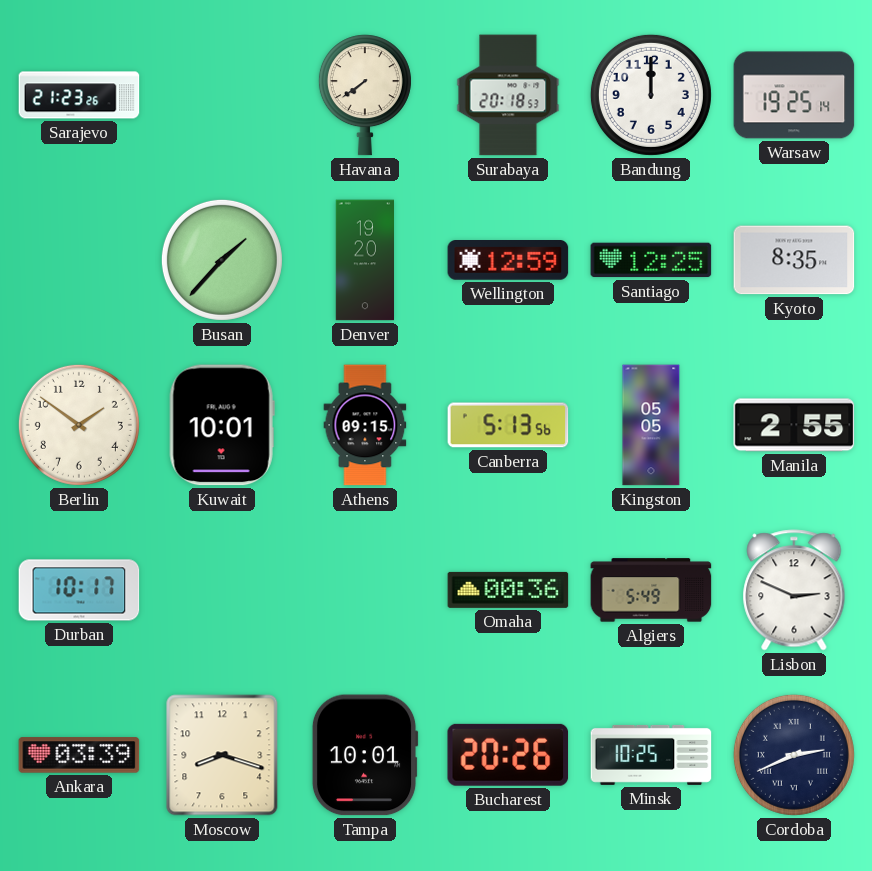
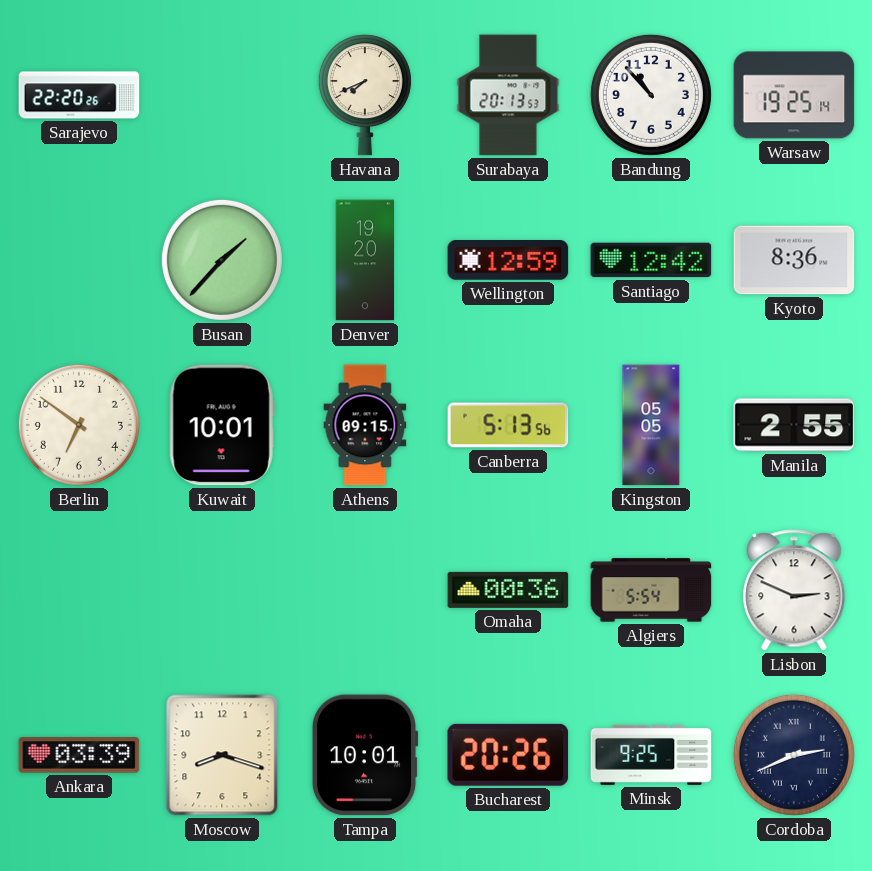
Sarajevo: 21:23 -> 22:20 (79, 95)
Havana: 7:39 -> 7:41 (365, 95)
Surabaya: 20:18 -> 20:13 (508, 95)
Bandung: 12:00 -> 10:53 (651, 95)
Santiago: 12:25 -> 12:42 (651, 260)
Kyoto: 8:35 -> 8:36 (794, 260)
Berlin: 1:51 -> 6:51 (79, 425)
Durban: 10:17 -> none (79, 590)
Algiers: 5:49 -> 5:54 (651, 590)
Minsk: 10:25 -> 9:25 (651, 755)
